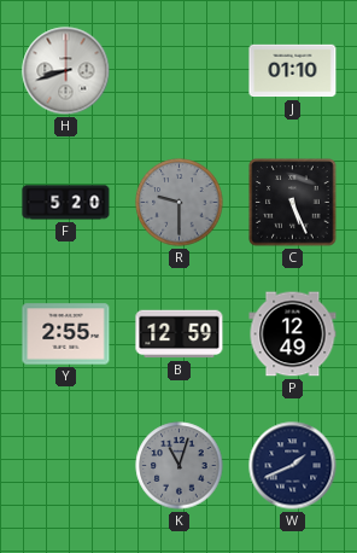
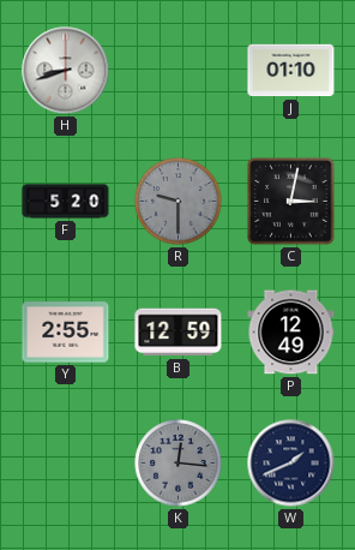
C: 5:26 -> 3:02 (291, 202)
K: 11:03 -> 12:16 (179, 464)
